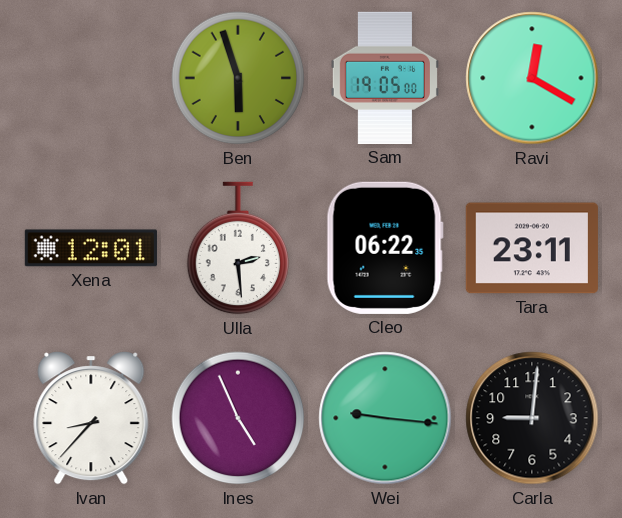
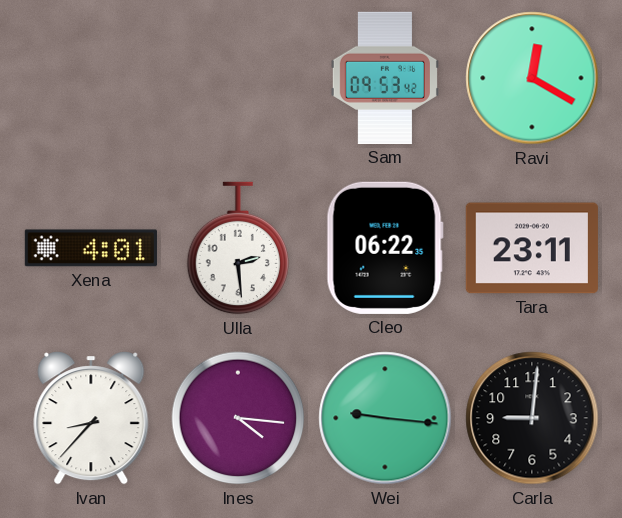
Ben: 5:57 -> none (238, 78)
Sam: 19:05 -> 09:53 (385, 78)
Xena: 12:01 -> 4:01 (91, 248)
Ines: 4:56 -> 4:16 (238, 418)
